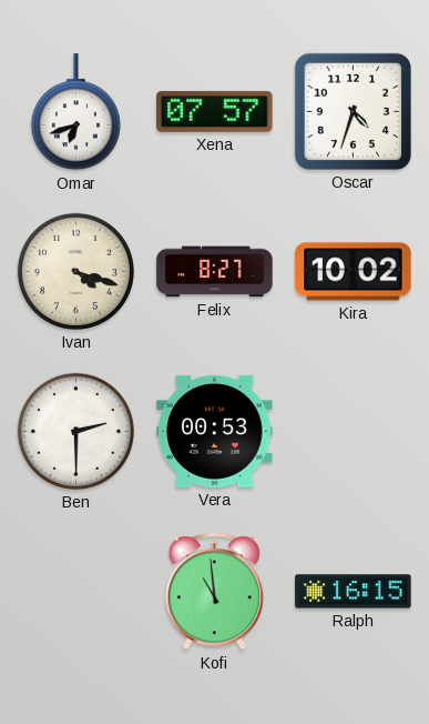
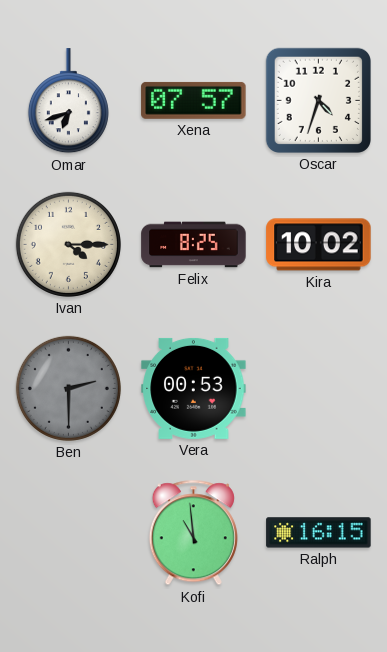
Ivan: 4:18 -> 4:15 (68, 244)
Felix: 8:27 -> 8:25 (194, 245)
Ben dial: white -> grey (68, 388)
